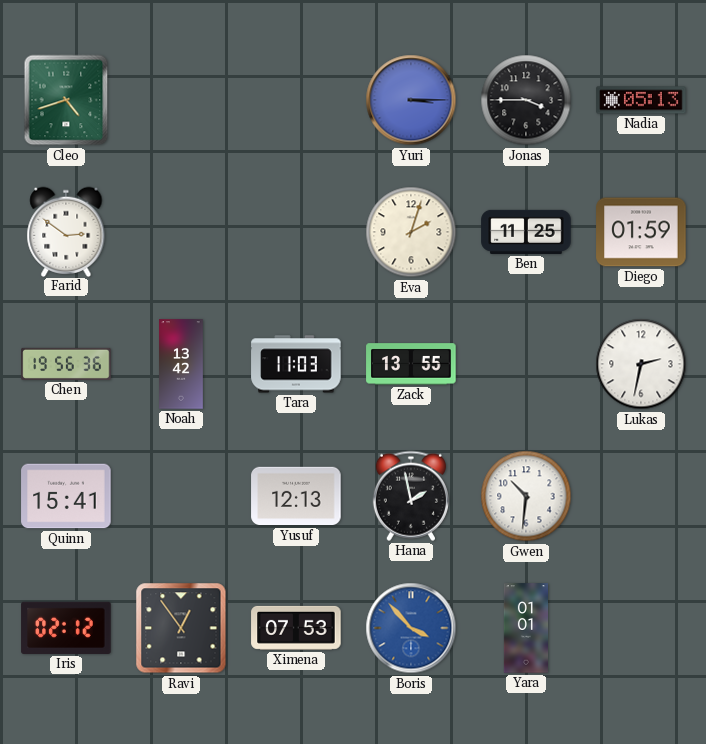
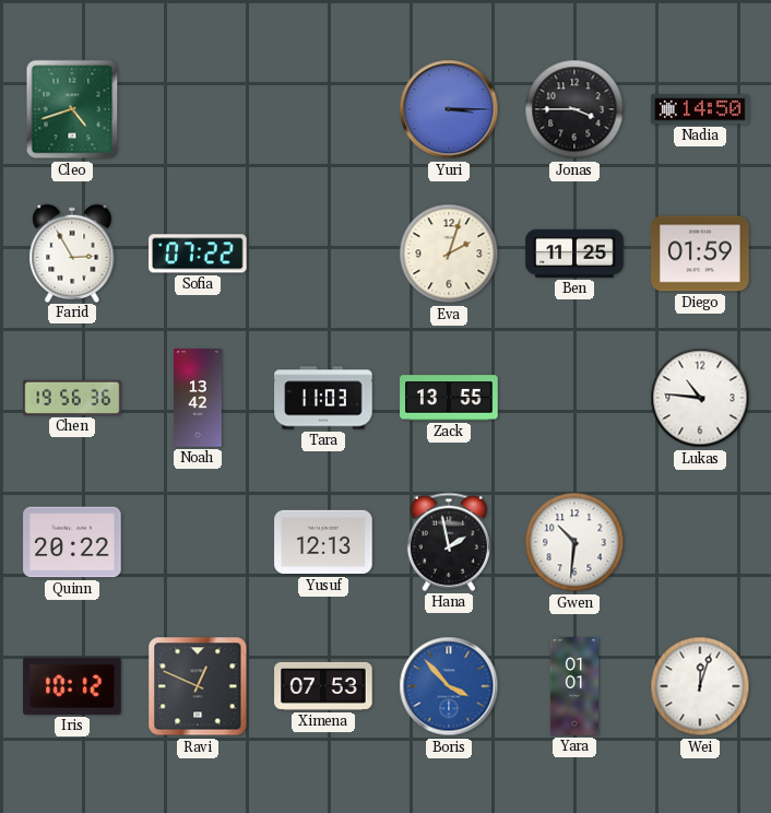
Nadia: 05:13 -> 14:50 (700, 109)
Farid: 2:51 -> 2:55 (72, 252)
Sofia: none -> 07:22 (198, 254)
Lukas: 2:32 -> 10:46 (700, 398)
Quinn: 15:41 -> 20:22 (72, 542)
Iris: 02:12 -> 10:12 (72, 686)
Ravi: 12:54 -> 12:49 (198, 686)
Wei: none -> 12:03 (700, 686)
